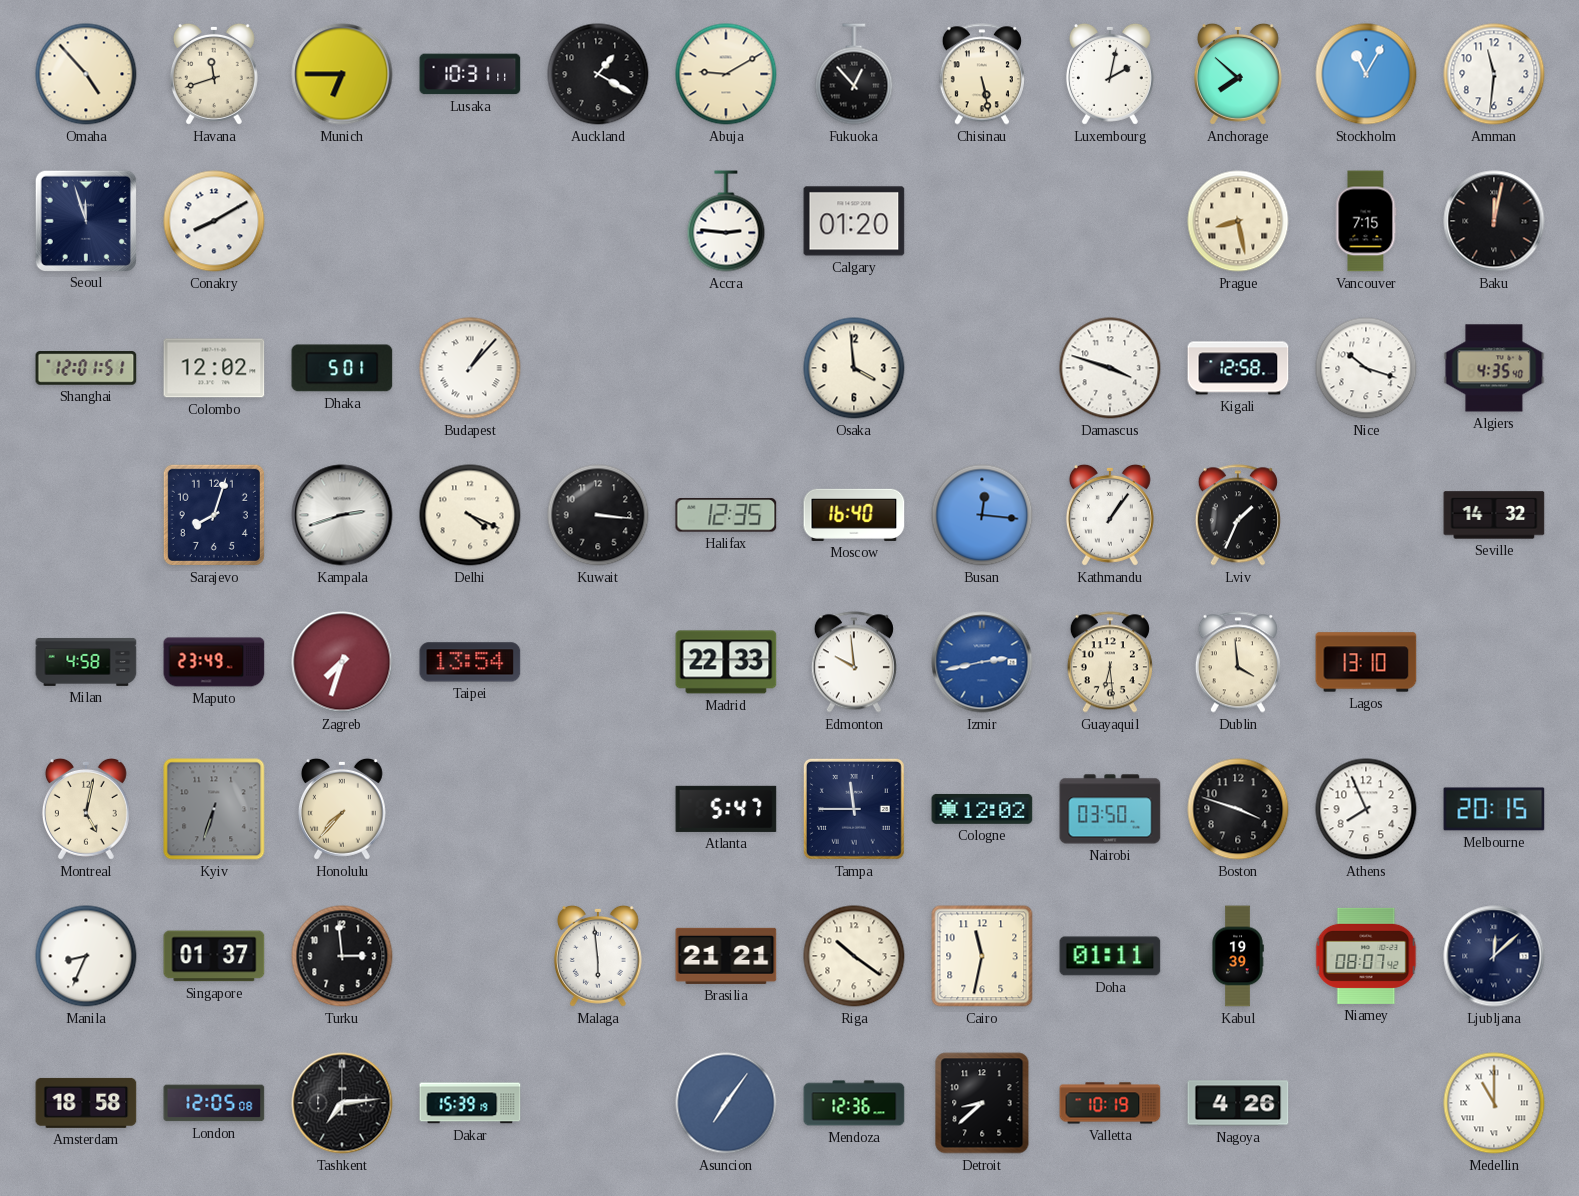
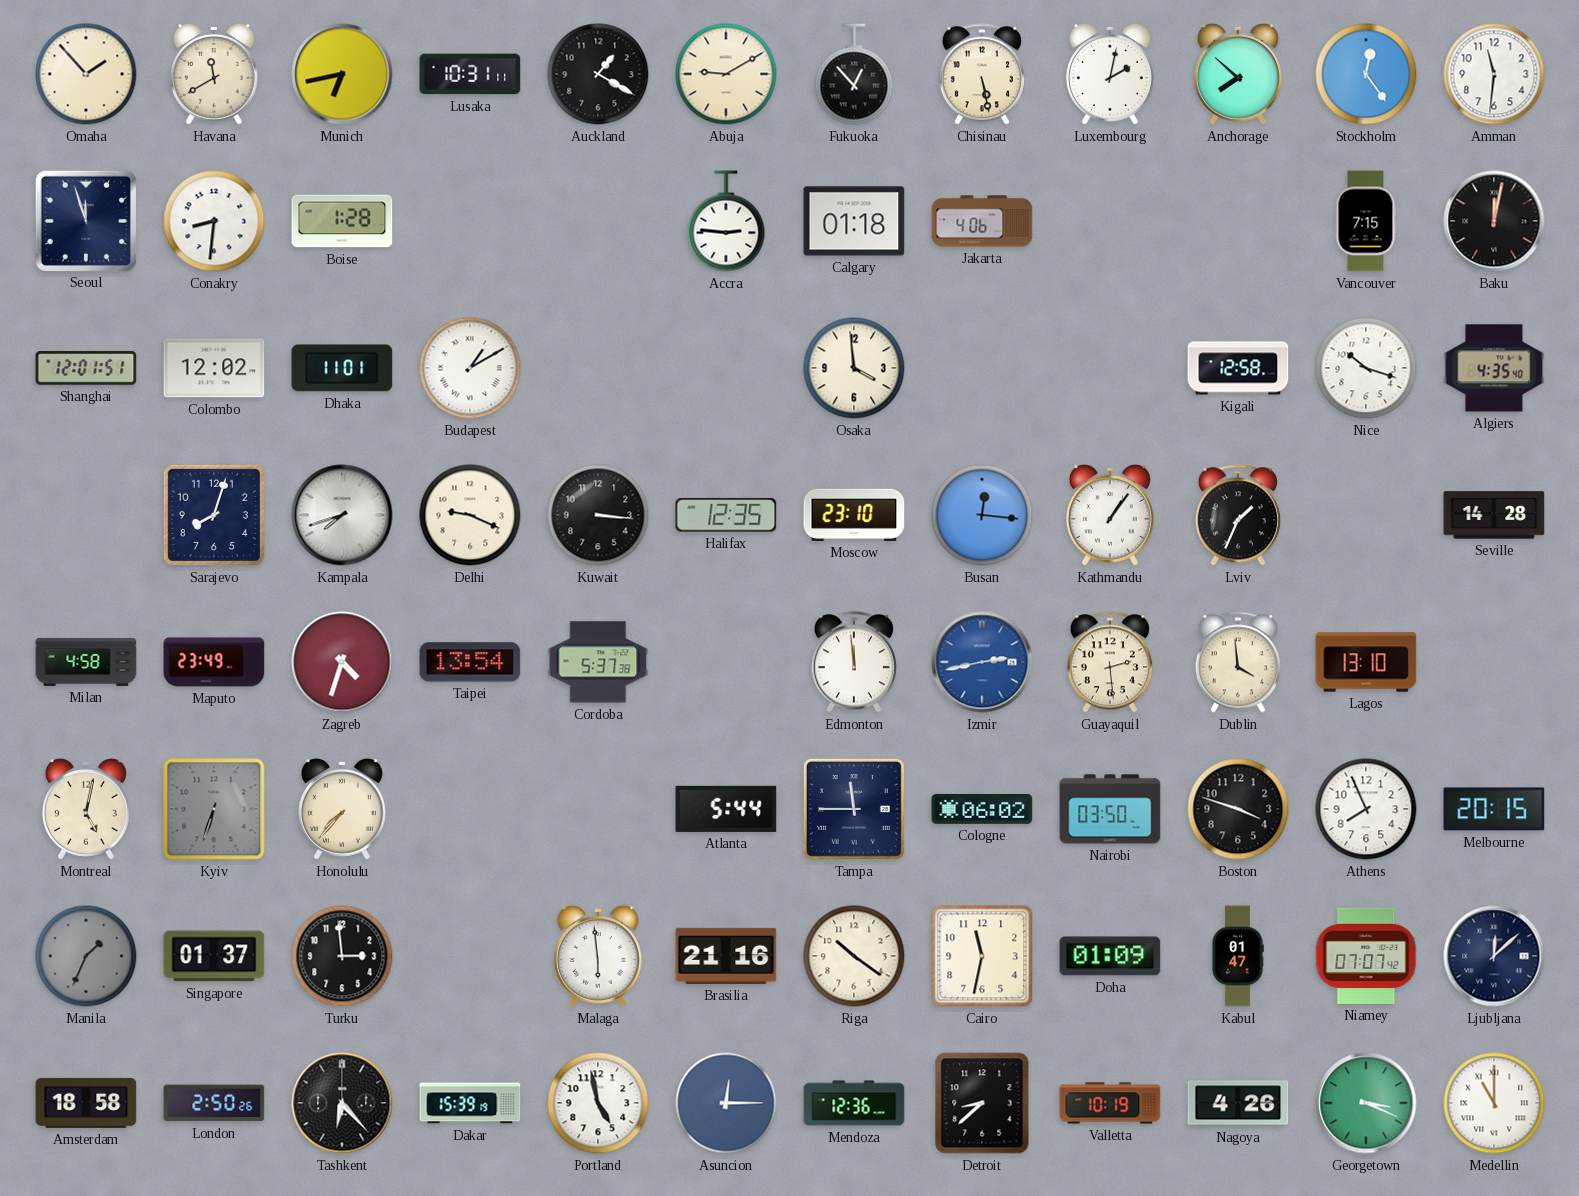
Omaha: 4:53 -> 1:53 (86, 74)
Havana: 11:42 -> 11:40 (214, 74)
Munich: 6:45 -> 6:43 (342, 74)
Stockholm: 11:05 -> 12:24 (1366, 74)
Conakry: 8:10 -> 8:31 (214, 221)
Boise: none -> 1:28 (342, 221)
Calgary: 01:20 -> 01:18 (854, 221)
Jakarta: none -> 4:06 (982, 221)
Prague: 8:28 -> none (1238, 221)
Dhaka: 5:01 -> 11:01 (342, 368)
Budapest: 1:07 -> 1:10 (470, 368)
Damascus: 3:48 -> none (1110, 368)
Kampala: 2:42 -> 7:42 (342, 515)
Delhi: 4:19 -> 9:19 (470, 515)
Moscow: 16:40 -> 23:10 (854, 515)
Seville: 14:32 -> 14:28 (1494, 515)
Zagreb: 7:33 -> 4:33 (342, 662)
Cordoba: none -> 5:37 (598, 662)
Madrid: 22:33 -> none (726, 662)
Edmonton: 9:59 -> 11:59 (854, 662)
Guayaquil: 6:29 -> 2:29 (1110, 662)
Atlanta: 5:47 -> 5:44 (726, 809)
Cologne: 12:02 -> 06:02 (982, 809)
Manila: 8:34 -> 1:34 (86, 956)
Manila dial: white -> grey (86, 956)
Brasilia: 21:21 -> 21:16 (726, 956)
Doha: 01:11 -> 01:09 (1110, 956)
Kabul: 19:39 -> 01:47 (1238, 956)
Niamey: 08:07 -> 07:07 (1366, 956)
London: 12:05 -> 2:50 (214, 1103)
Tashkent: 7:14 -> 6:23 (342, 1103)
Portland: none -> 4:58 (598, 1103)
Asuncion: 7:06 -> 12:15 (726, 1103)
Georgetown: none -> 3:19 (1366, 1103)
